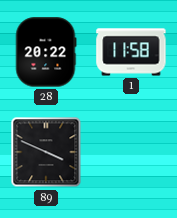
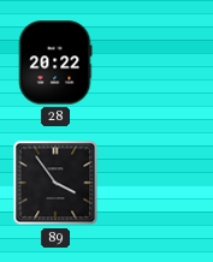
1: 11:58 -> none (131, 52)
89: 3:49 -> 3:54 (55, 183)
